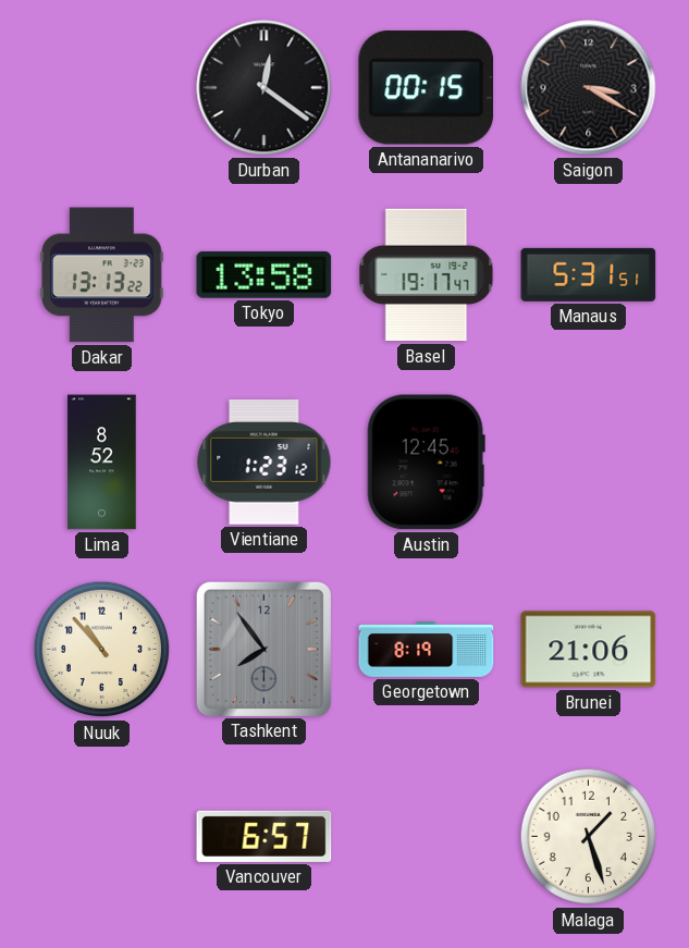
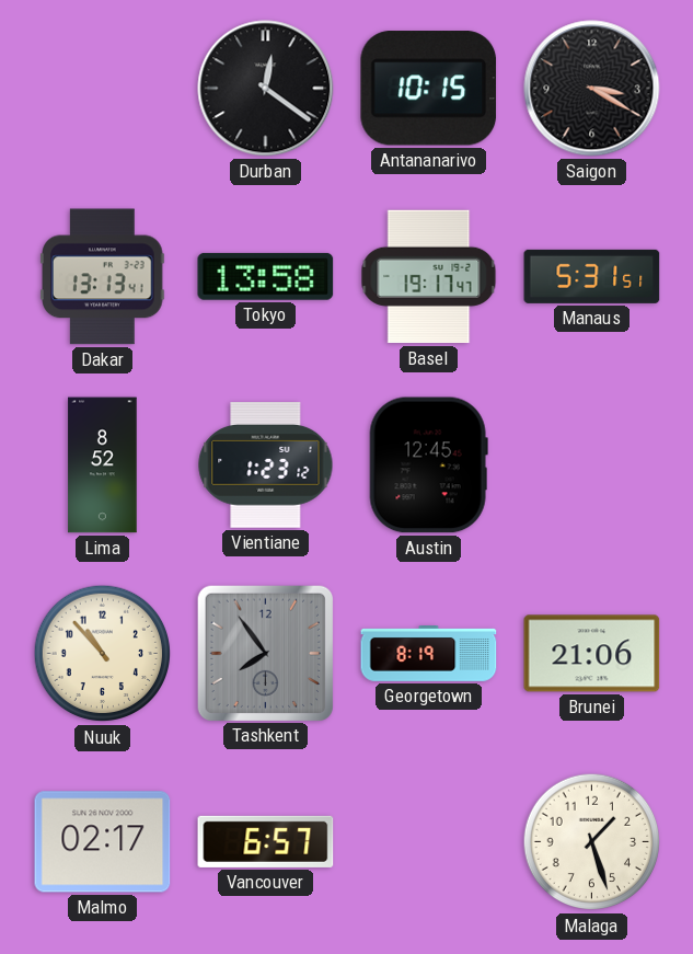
Antananarivo: 00:15 -> 10:15 (429, 89)
Dakar: 13:13:22 -> 13:13:41 (103, 277)
Malmo: none -> 02:17 (103, 842)
